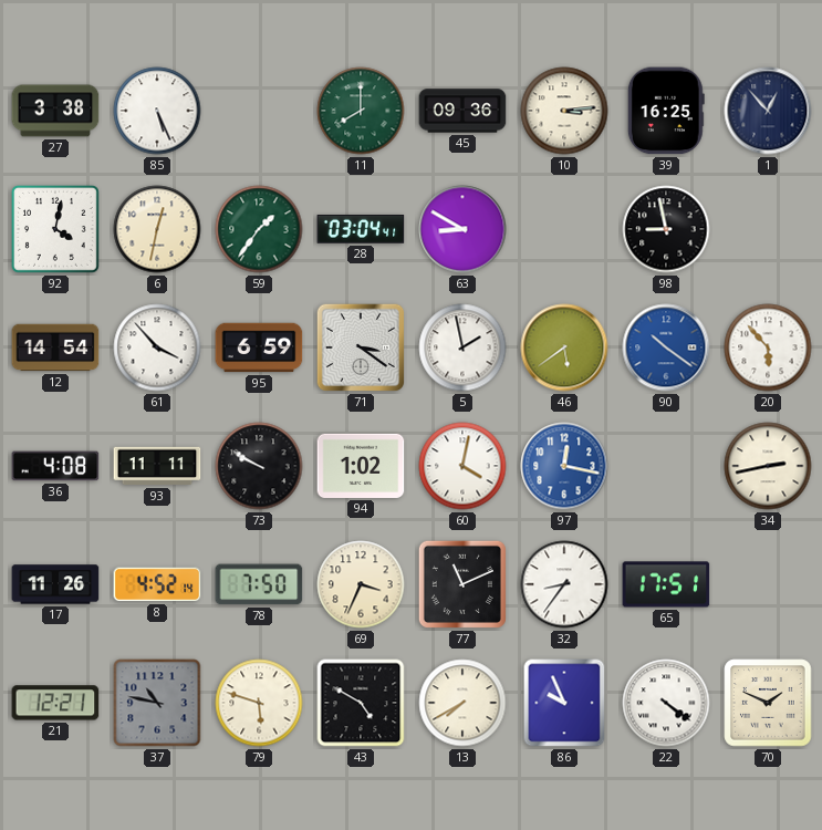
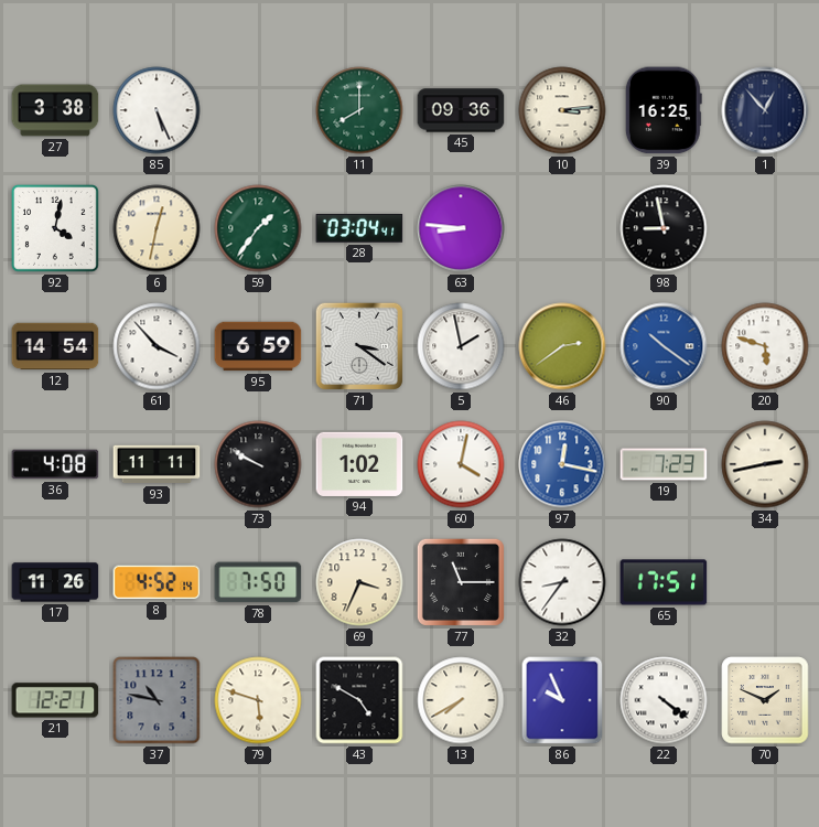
63: 8:50 -> 8:46 (461, 228)
46: 5:39 -> 2:39 (562, 346)
20: 5:53 -> 5:48 (765, 346)
19: none -> 7:23 (664, 464)
77: 11:11 -> 11:15 (461, 582)
